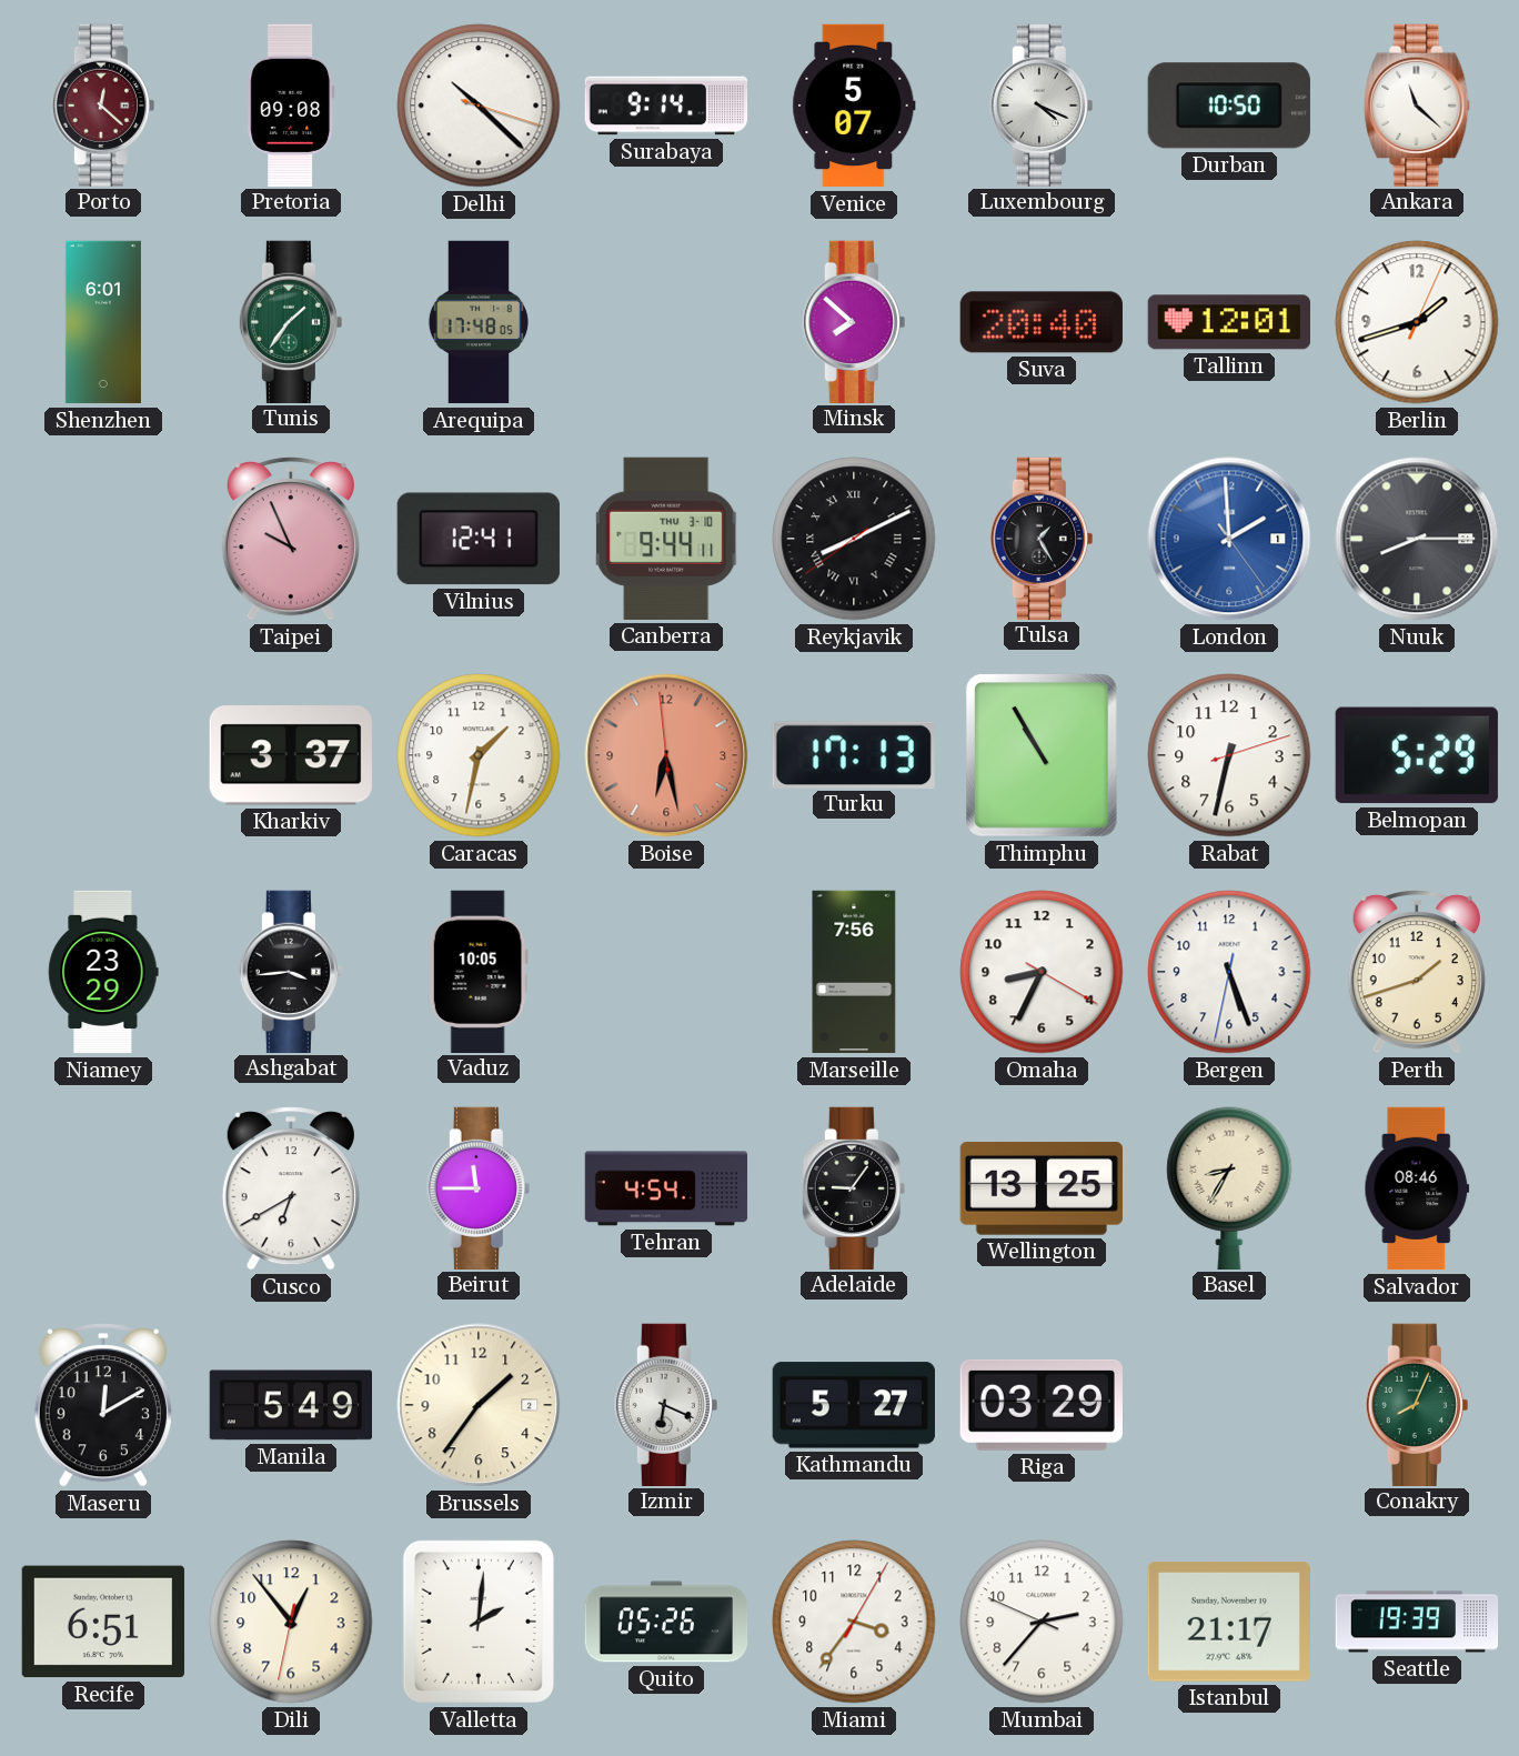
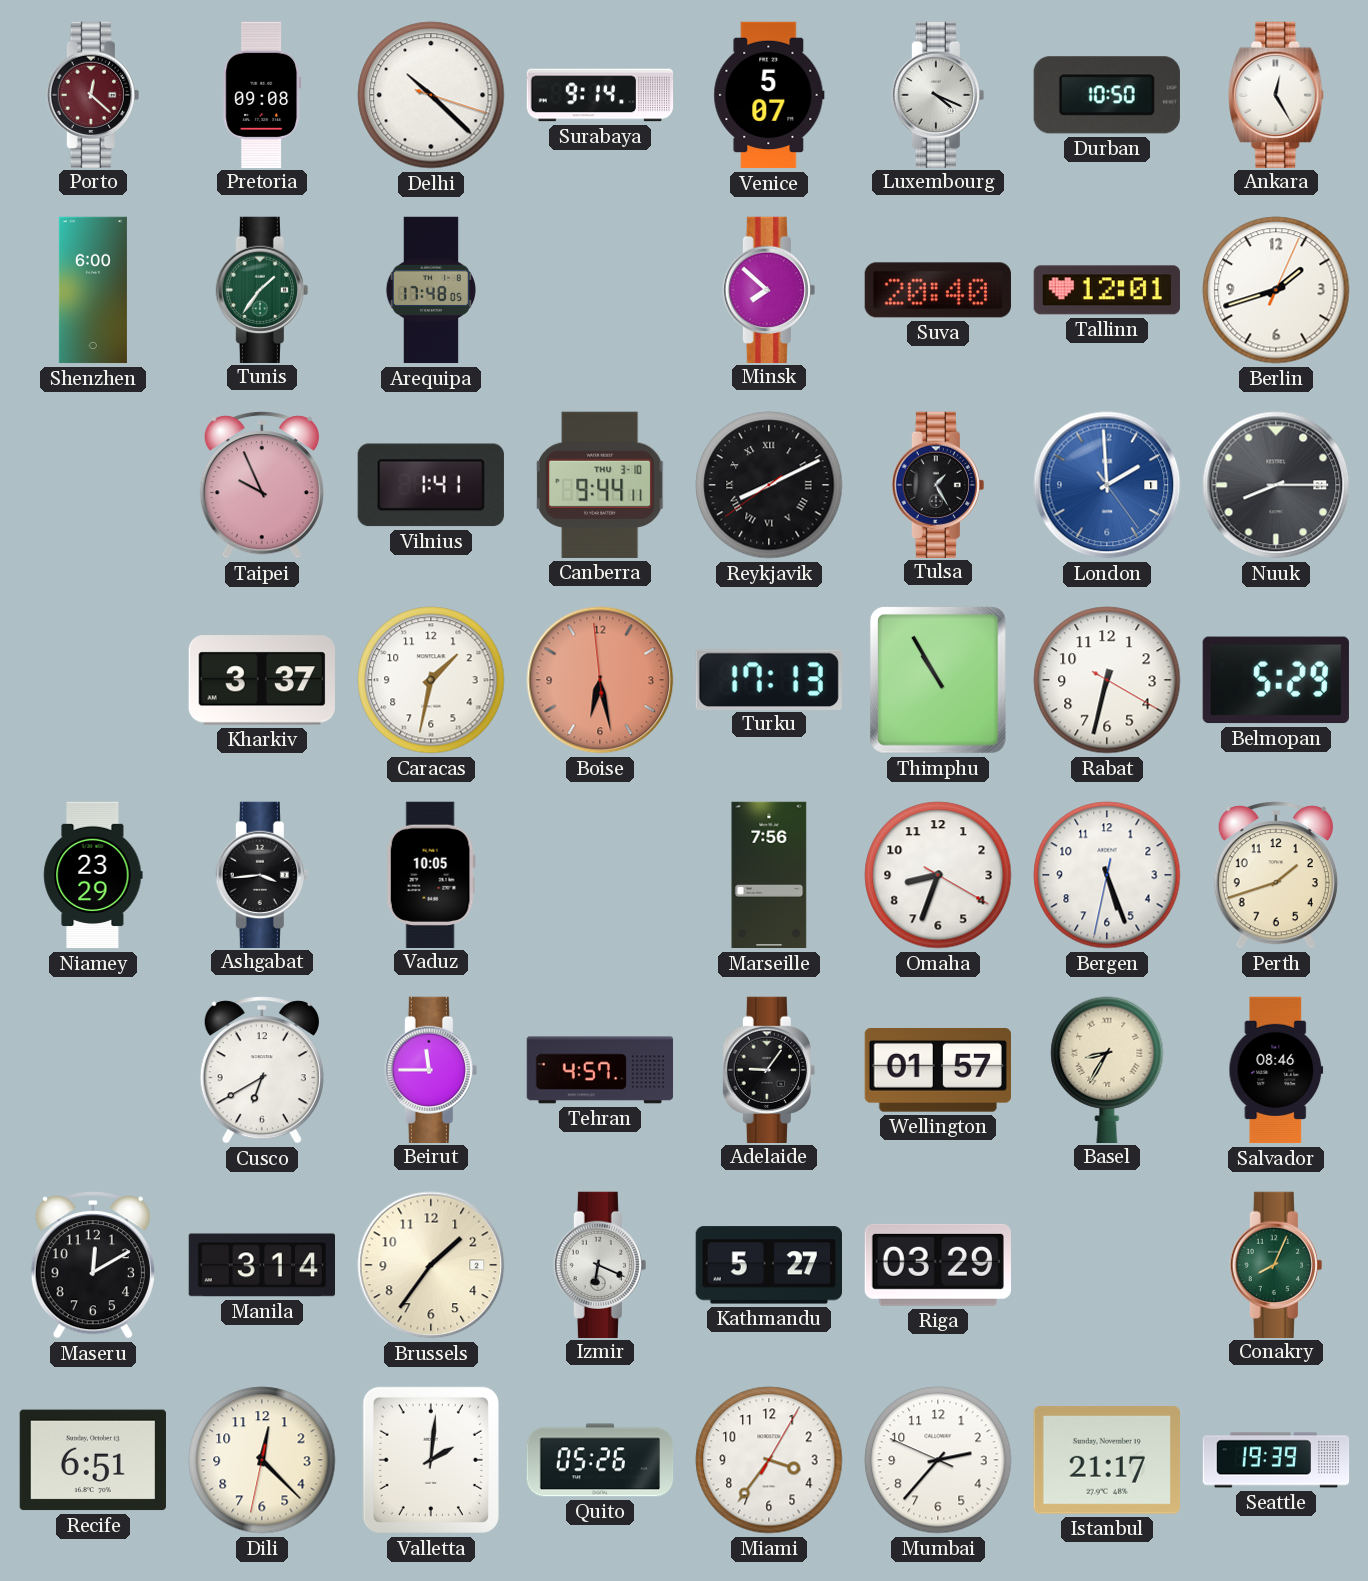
Ankara: 11:22 -> 12:25 (1276, 94)
Shenzhen: 6:01 -> 6:00 (93, 290)
Vilnius: 12:41 -> 1:41 (431, 485)
Rabat: 6:32:12 -> 6:32:20 (1107, 680)
Omaha: 8:34 -> 8:33 (938, 875)
Tehran: 4:54 -> 4:57 (600, 1070)
Wellington: 13:25 -> 01:57 (938, 1070)
Manila: 5:49 -> 3:14 (261, 1265)
Dili: 12:53 -> 12:22 (262, 1460)
